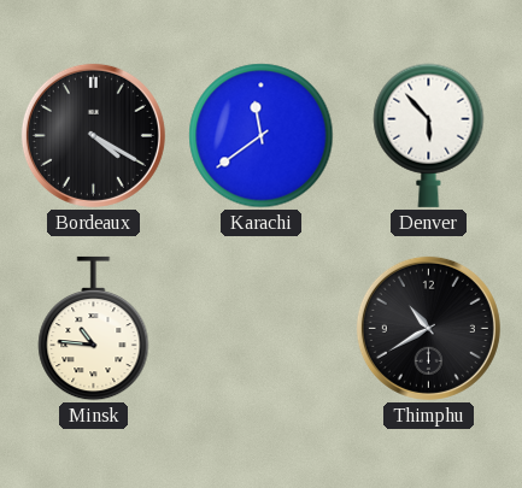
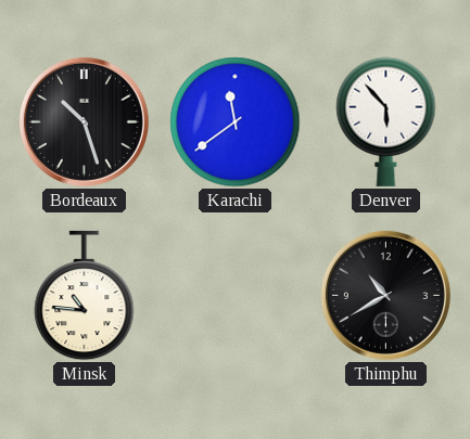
Bordeaux: 4:20 -> 10:27 (84, 121)
